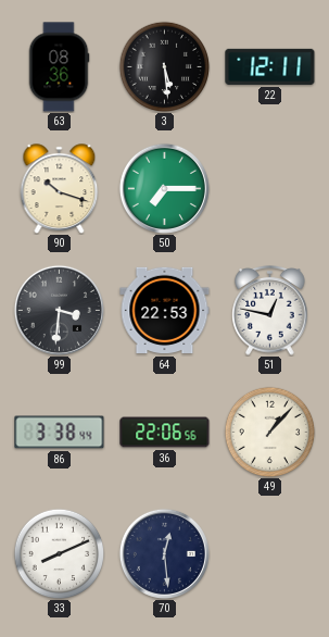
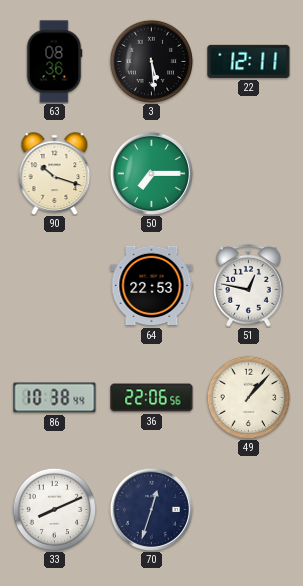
99: 3:31 -> none (59, 310)
86: 3:38 -> 10:38 (55, 398)
70: 12:29 -> 12:33 (151, 509)
